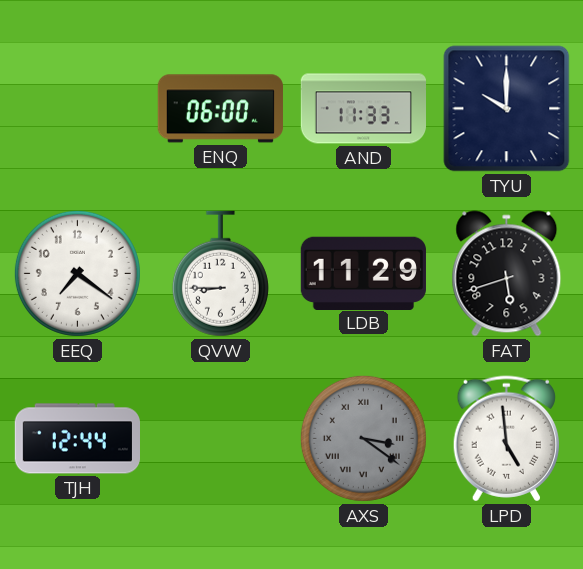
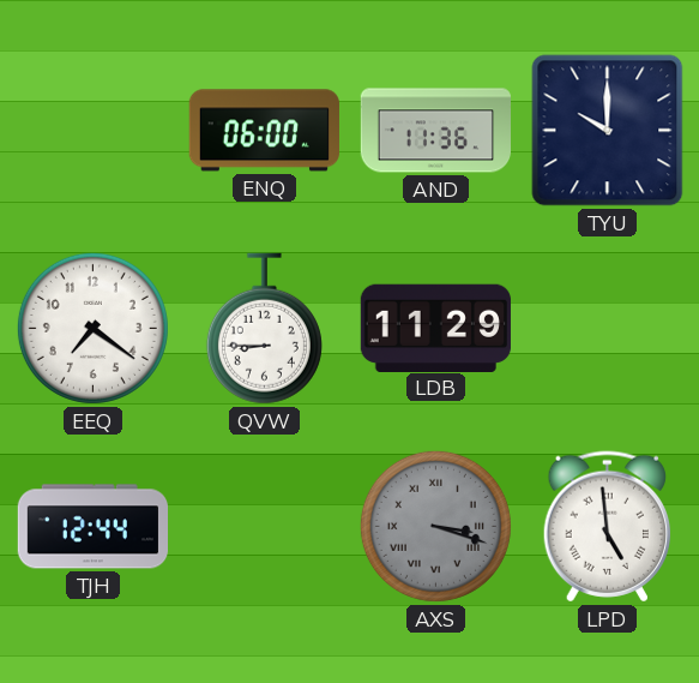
AND: 11:33 -> 11:36 (435, 131)
FAT: 5:42 -> none (507, 274)
AXS: 3:21 -> 3:18 (435, 526)
